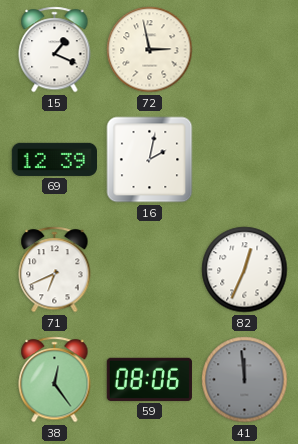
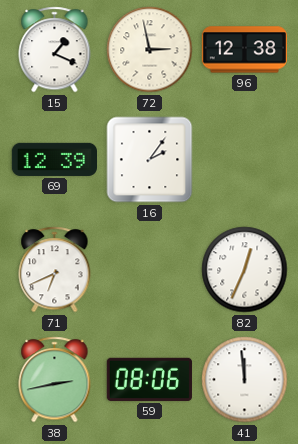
96: none -> 12:38 (244, 50)
16: 2:02 -> 2:06 (150, 160)
38: 12:24 -> 2:43 (55, 380)
41 dial: grey -> white (245, 380)
